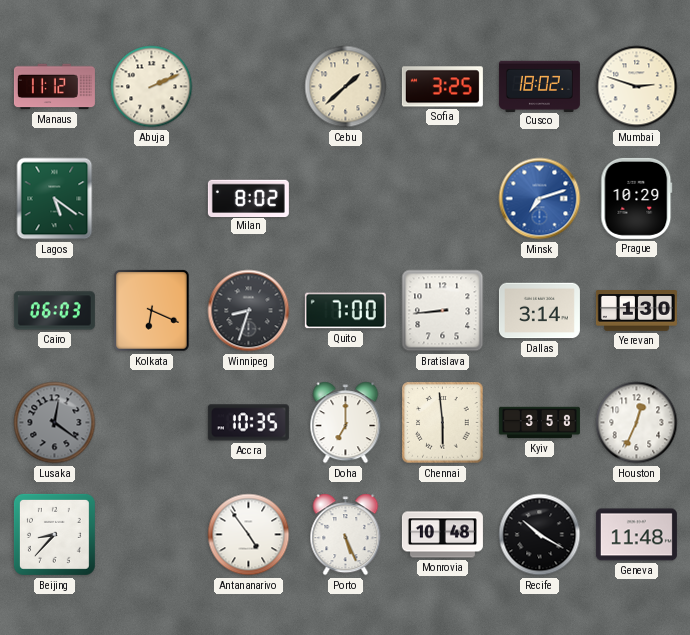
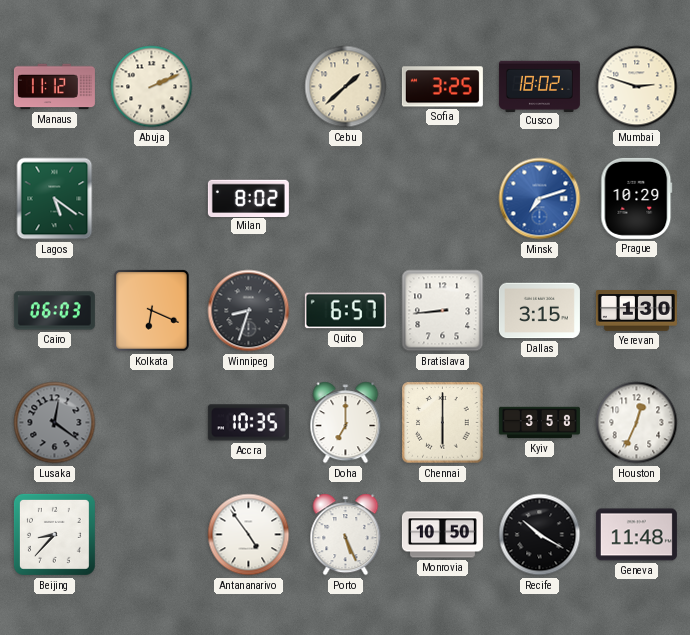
Quito: 7:00 -> 6:57 (345, 311)
Dallas: 3:14 -> 3:15 (539, 311)
Chennai: 5:59 -> 6:00 (443, 423)
Monrovia: 10:48 -> 10:50 (442, 535)
